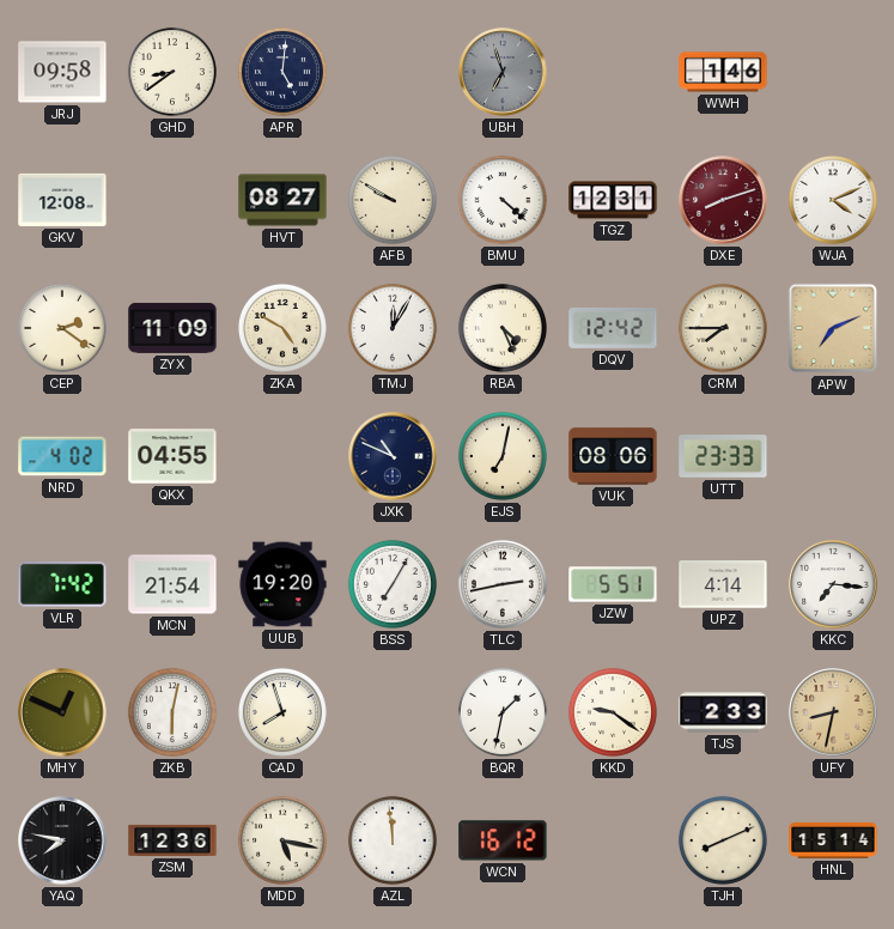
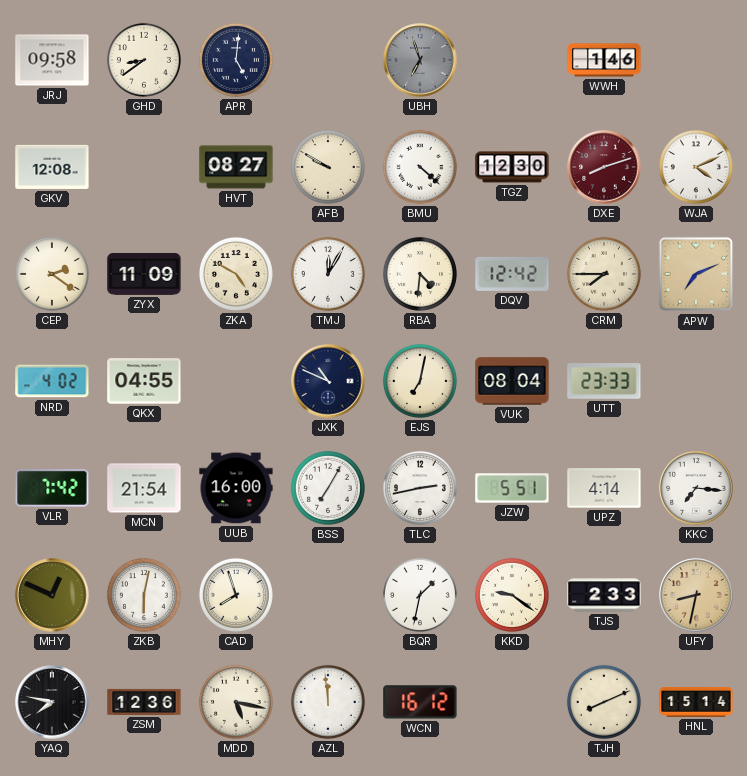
TGZ: 12:31 -> 12:30 (512, 167)
RBA: 4:26 -> 4:31 (420, 274)
VUK: 08:06 -> 08:04 (512, 381)
UUB: 19:20 -> 16:00 (236, 488)
